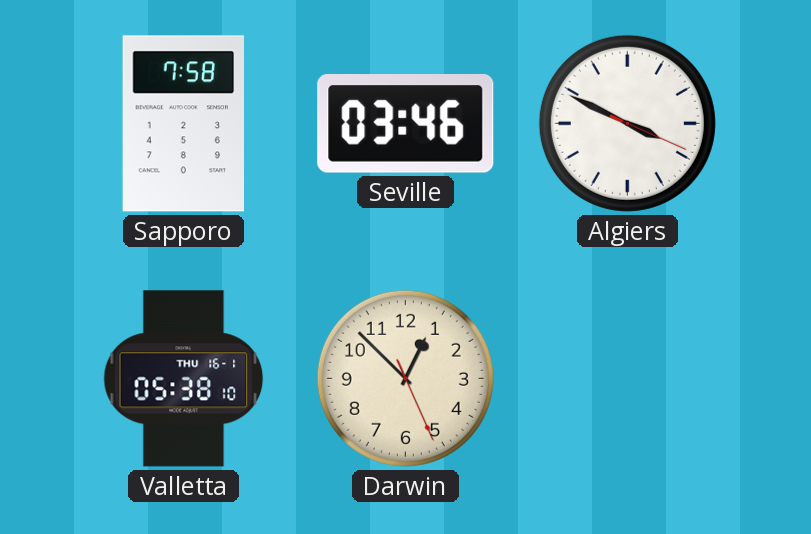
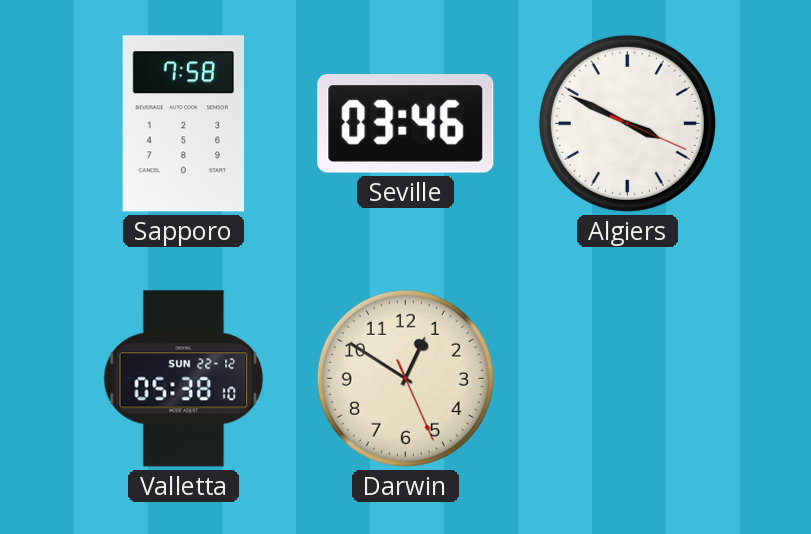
Valletta date: THU 16-1 -> SUN 22-12 (184, 379)
Darwin: 12:52 -> 12:50 (405, 378)
